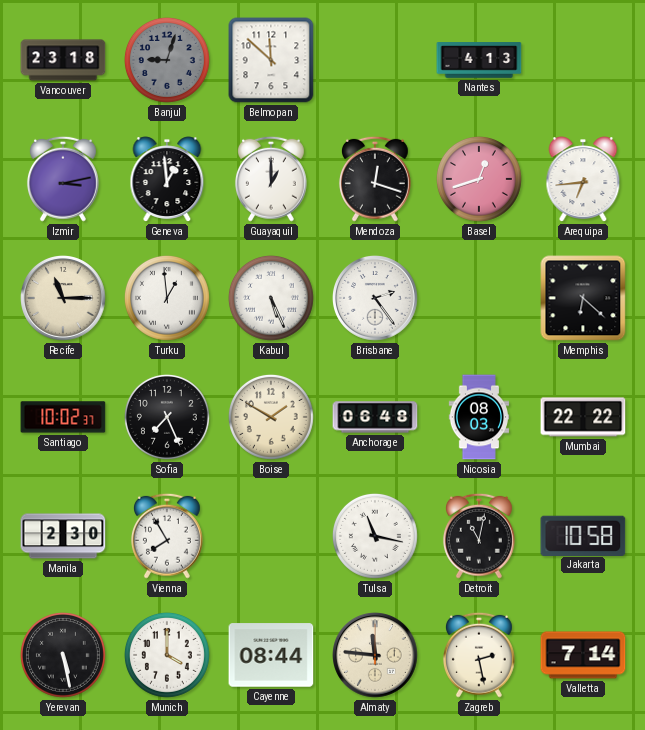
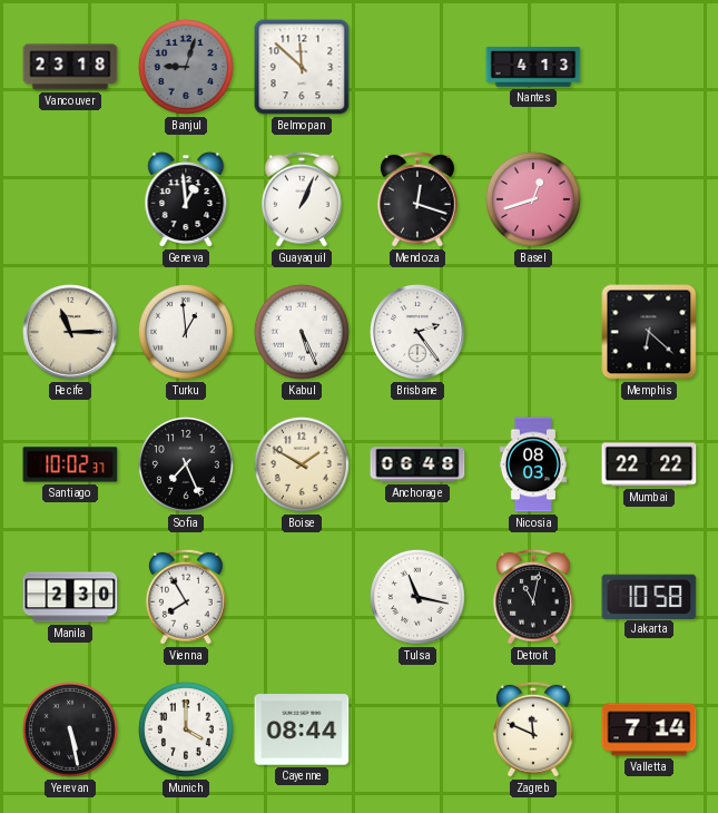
Izmir: 3:13 -> none (63, 179)
Guayaquil: 1:00 -> 1:04 (302, 199)
Arequipa: 6:44 -> none (583, 179)
Almaty: 11:46 -> none (376, 656)
Zagreb: 2:28 -> 11:49 (533, 729)
